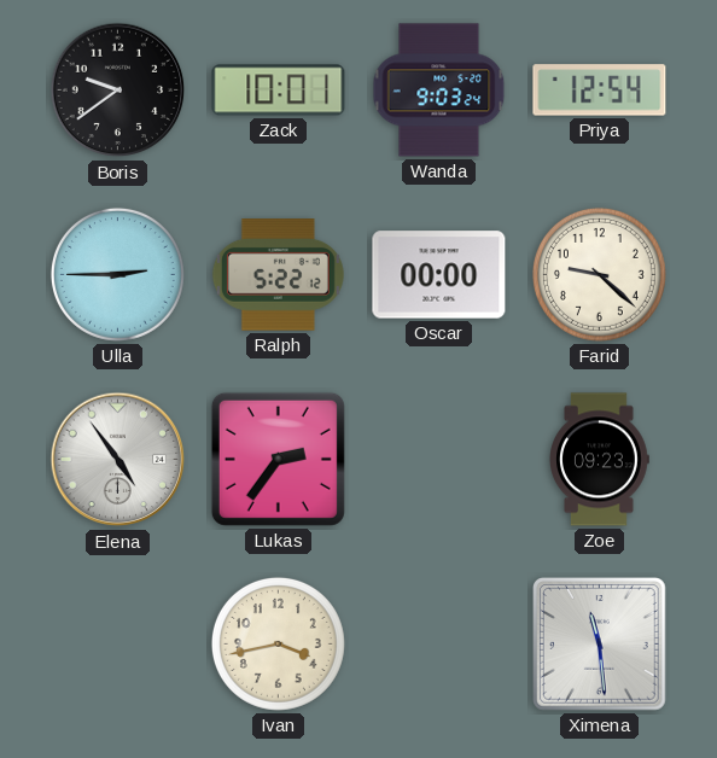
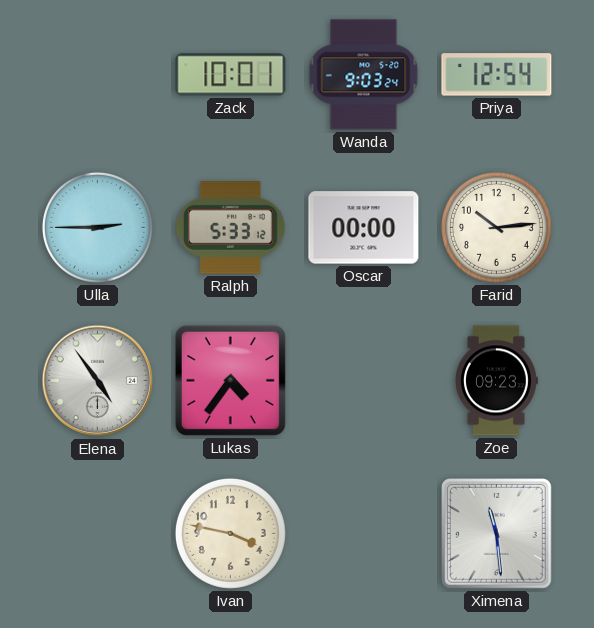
Boris: 9:39 -> none (118, 91)
Ralph: 5:22 -> 5:33 (230, 228)
Farid: 9:22 -> 10:14 (496, 227)
Lukas: 2:36 -> 4:36 (230, 380)
Ivan: 3:43 -> 3:47 (230, 533)
